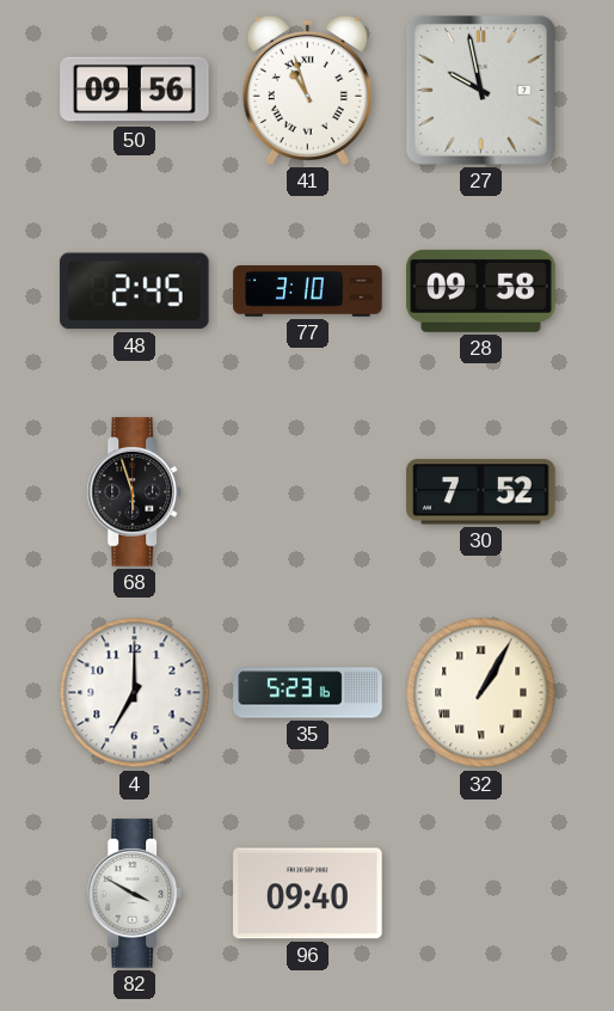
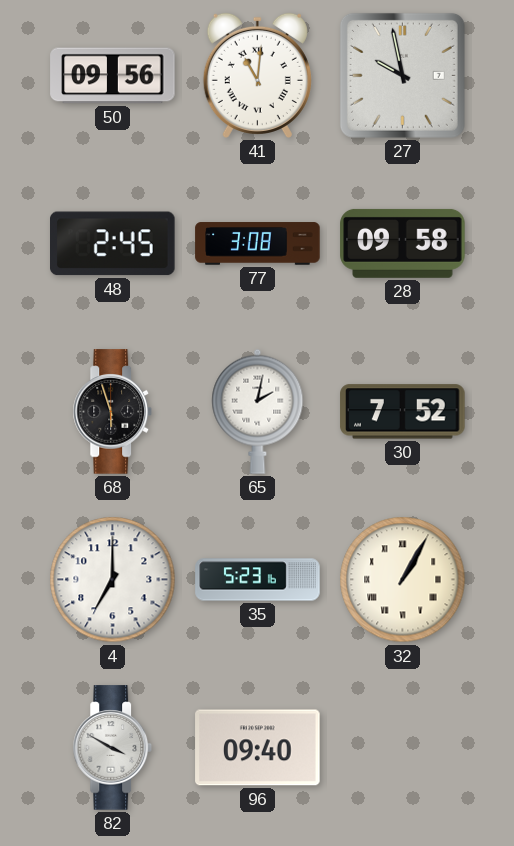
41: 10:57 -> 11:01 (257, 75)
77: 3:10 -> 3:08 (258, 244)
65: none -> 2:02 (258, 411)
